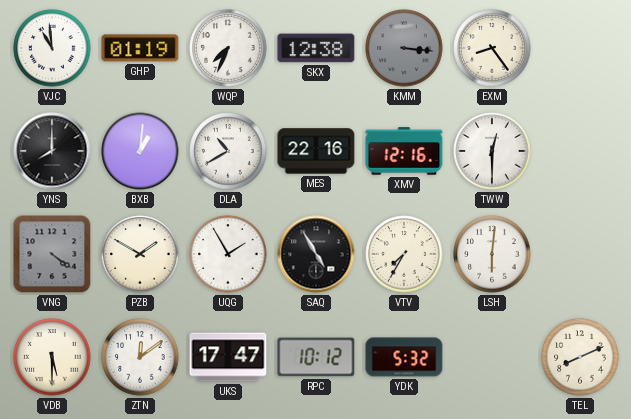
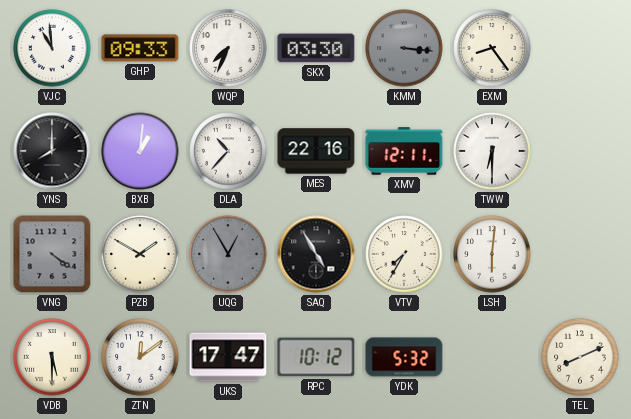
GHP: 01:19 -> 09:33 (140, 48)
SKX: 12:38 -> 03:30 (316, 48)
DLA: 10:40 -> 10:37 (228, 151)
XMV: 12:16 -> 12:11 (404, 151)
TWW: 12:30 -> 6:30 (492, 151)
UQG: 1:55 -> 12:55 (228, 254)
UQG dial: white -> grey (228, 254)
